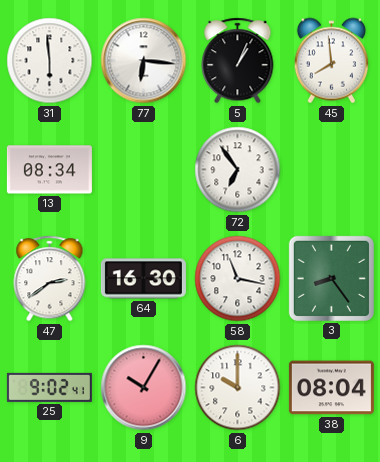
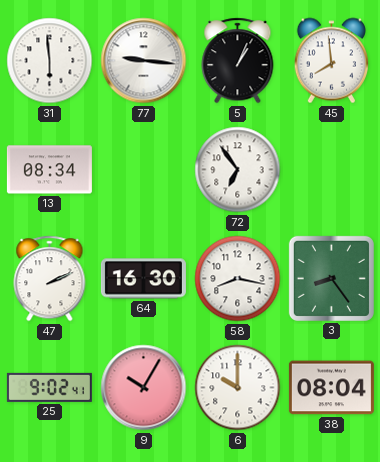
77: 6:16 -> 9:16 (144, 61)
47: 2:39 -> 2:11 (50, 279)
58: 11:17 -> 8:17 (238, 279)
